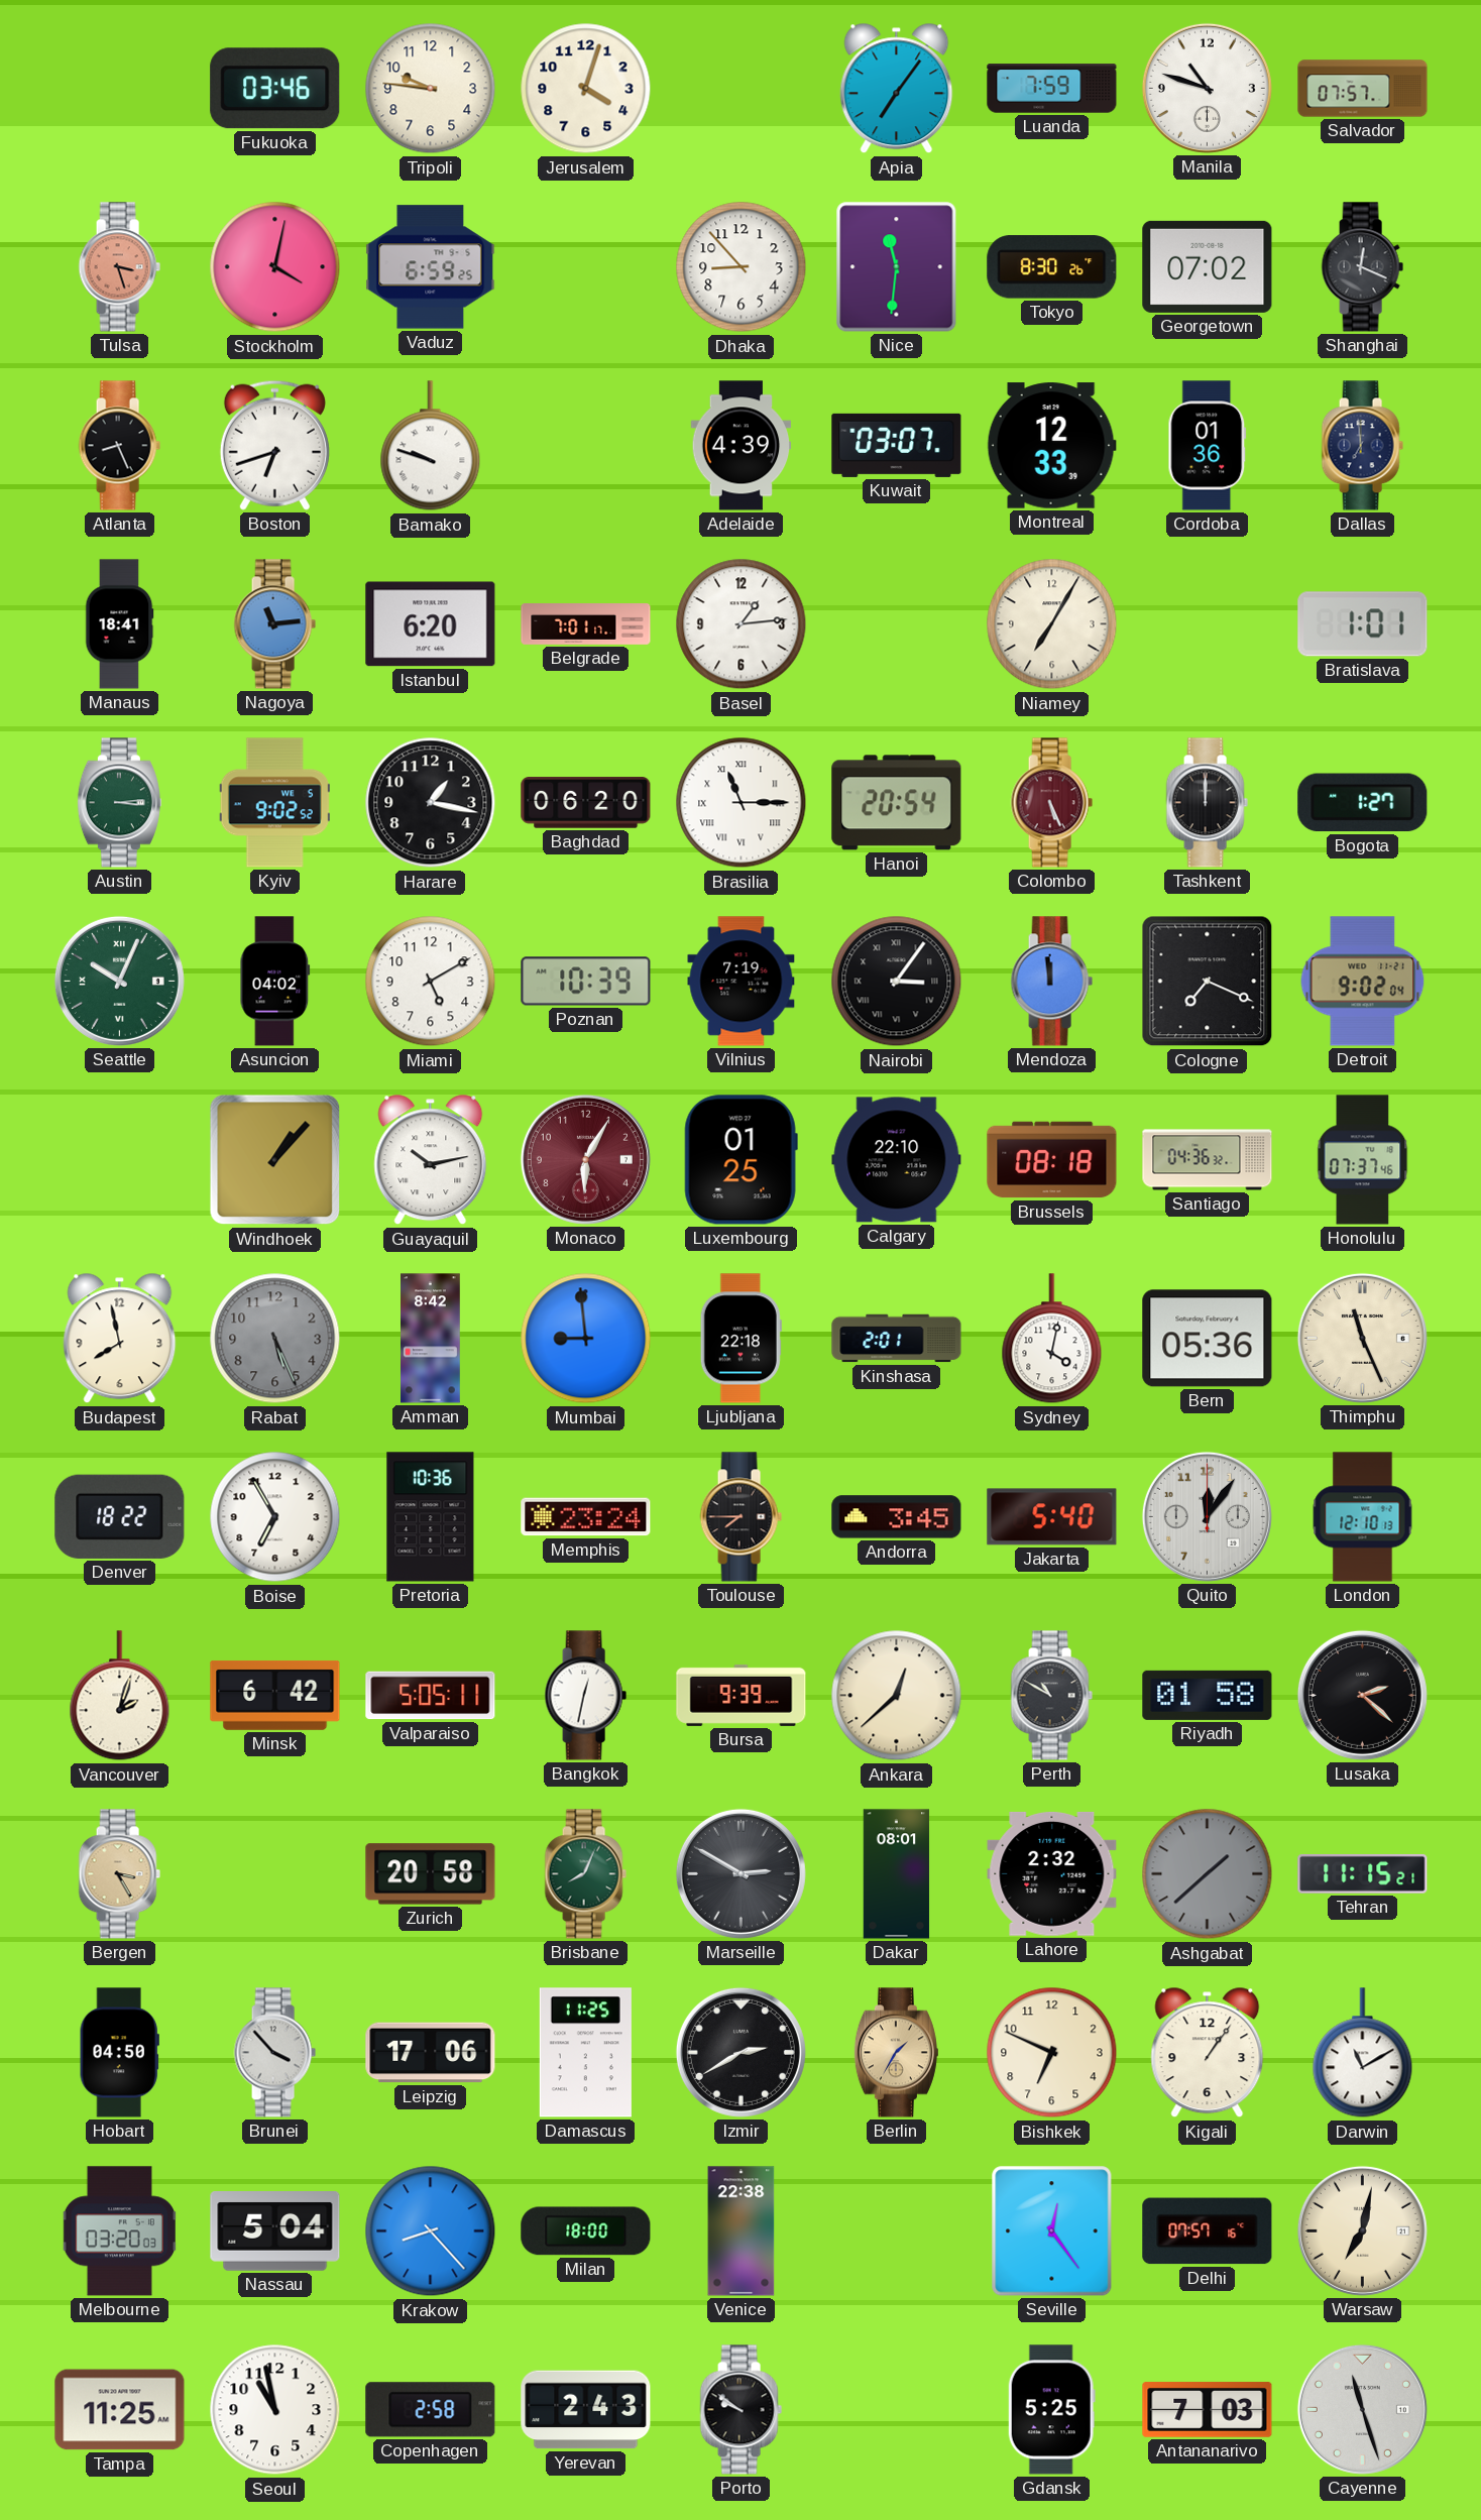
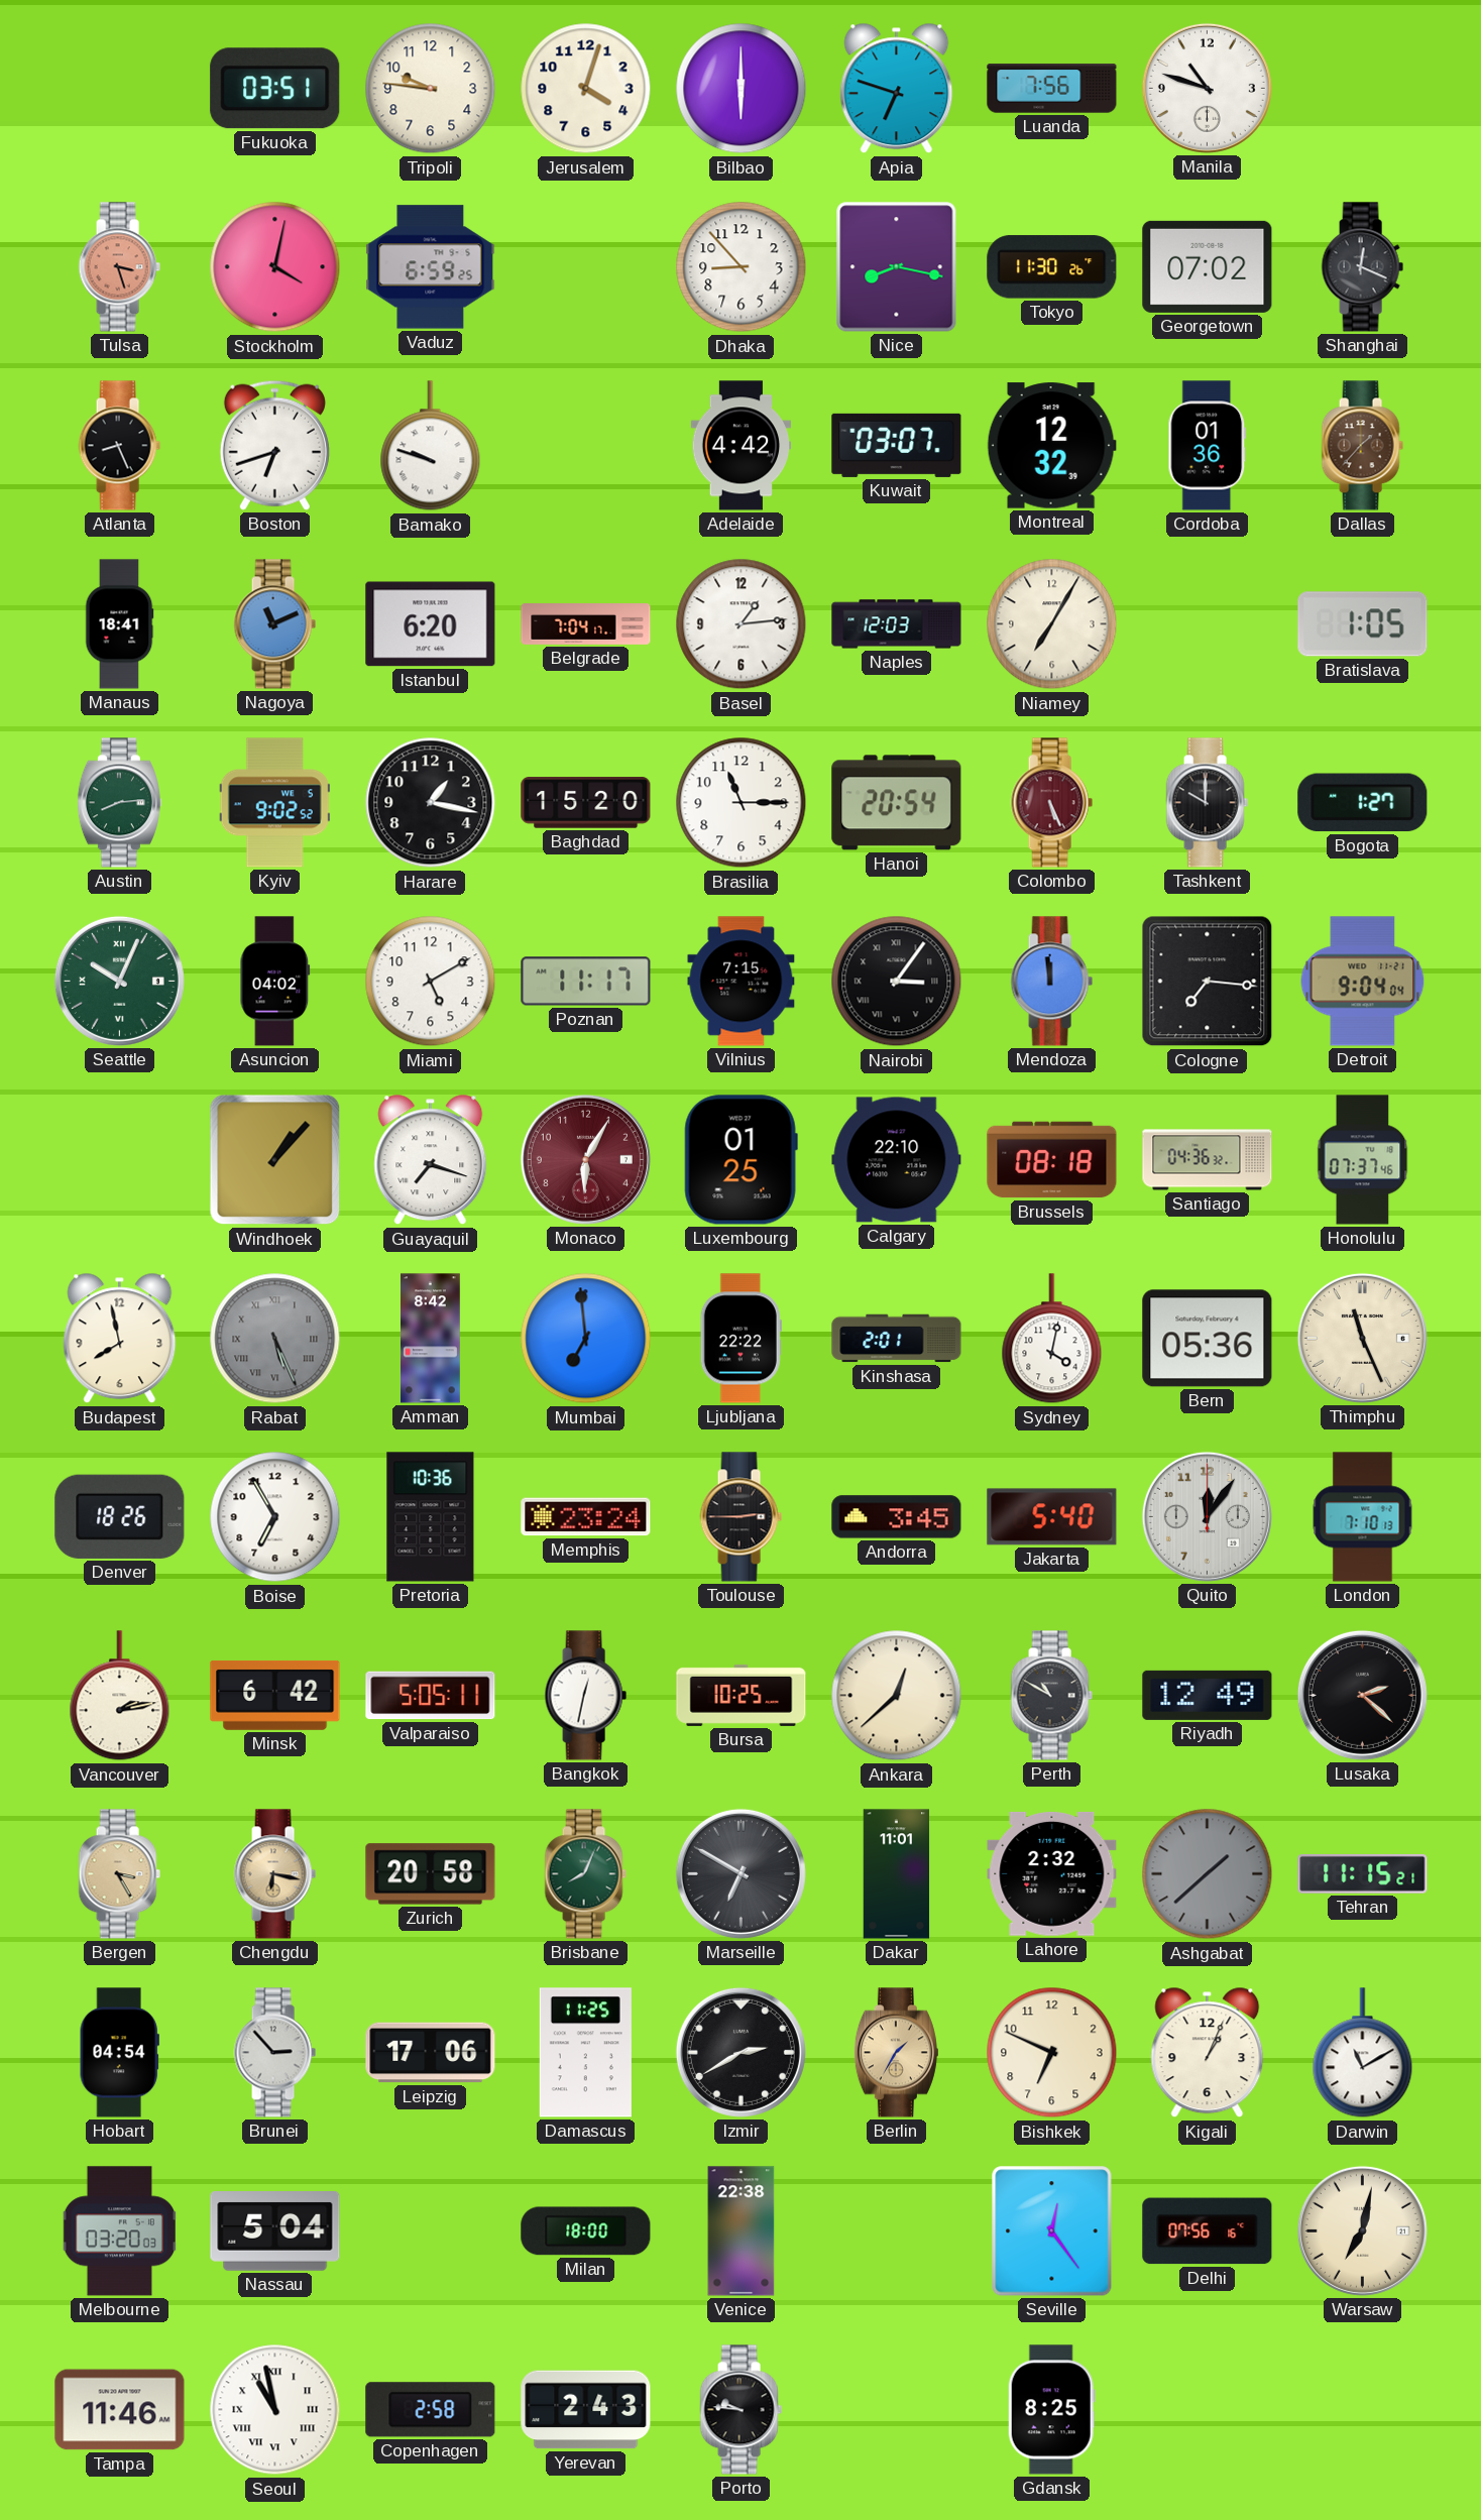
Fukuoka: 03:46 -> 03:51 (275, 89)
Bilbao: none -> 6:00 (742, 89)
Apia: 7:06 -> 6:48 (897, 89)
Luanda: 7:59 -> 7:56 (1052, 89)
Salvador: 07:57 -> none (1363, 89)
Nice: 11:31 -> 8:17 (897, 267)
Tokyo: 8:30 -> 11:30 (1052, 267)
Adelaide: 4:39 -> 4:42 (742, 446)
Montreal: 12:33 -> 12:32 (1051, 446)
Dallas: 6:59 -> 1:37 (1362, 446)
Dallas dial: navy -> brown (1362, 446)
Nagoya: 11:14 -> 11:11 (274, 624)
Belgrade: 7:01 -> 7:04 (586, 624)
Naples: none -> 12:03 (897, 624)
Bratislava: 1:01 -> 1:05 (1363, 624)
Austin: 3:14 -> 8:14 (119, 803)
Baghdad: 06:20 -> 15:20 (586, 803)
Brasilia numerals: Roman -> Arabic (742, 803)
Tashkent: 12:00 -> 10:00 (1207, 803)
Poznan: 10:39 -> 11:17 (586, 982)
Vilnius: 7:19 -> 7:15 (742, 982)
Cologne: 7:19 -> 7:16 (1208, 982)
Detroit: 9:02 -> 9:04 (1363, 982)
Guayaquil: 10:13 -> 7:18 (431, 1160)
Rabat numerals: Arabic -> Roman (275, 1339)
Mumbai: 8:59 -> 6:59 (586, 1339)
Ljubljana: 22:18 -> 22:22 (740, 1339)
Denver: 18:22 -> 18:26 (120, 1516)
Toulouse: 7:45 -> 2:45 (740, 1517)
London: 12:10 -> 7:10 (1363, 1517)
Vancouver: 2:03 -> 2:13 (120, 1696)
Bursa: 9:39 -> 10:25 (742, 1695)
Riyadh: 01:58 -> 12:49 (1208, 1695)
Chengdu: none -> 6:17 (274, 1874)
Marseille: 2:50 -> 6:50 (740, 1873)
Dakar: 08:01 -> 11:01 (897, 1874)
Hobart: 04:50 -> 04:54 (119, 2053)
Brunei: 3:53 -> 2:53 (274, 2053)
Kigali: 1:06 -> 1:04 (1208, 2053)
Krakow: 8:23 -> none (431, 2231)
Delhi: 07:57 -> 07:56 (1208, 2231)
Tampa: 11:25 -> 11:46 (120, 2410)
Seoul numerals: Arabic -> Roman (275, 2410)
Porto: 9:51 -> 9:46 (740, 2410)
Gdansk: 5:25 -> 8:25 (1051, 2410)
Antananarivo: 7:03 -> none (1208, 2410)
Cayenne: 11:27 -> none (1362, 2409)
